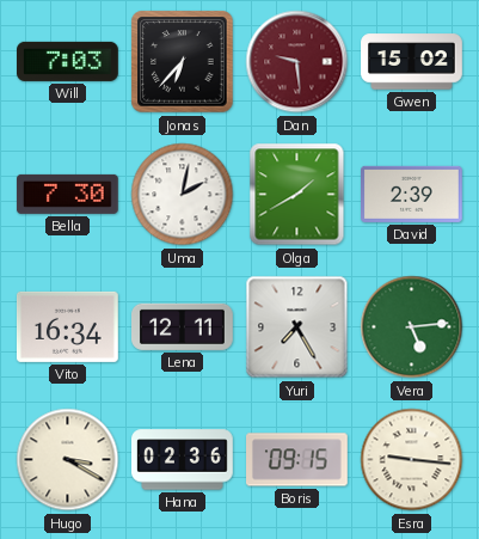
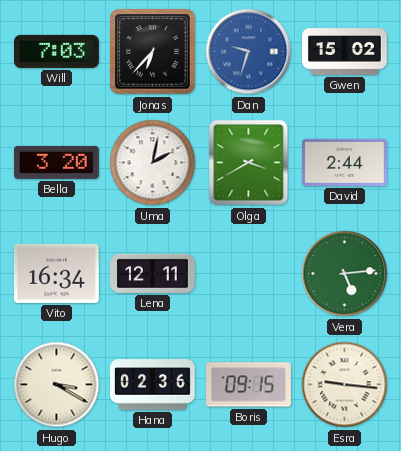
Dan: 9:29 -> 9:33 (249, 52)
Dan dial: burgundy -> blue (249, 52)
Bella: 7:30 -> 3:20 (56, 162)
Olga: 1:40 -> 3:40 (249, 163)
David: 2:39 -> 2:44 (345, 162)
Yuri: 7:25 -> none (297, 327)
